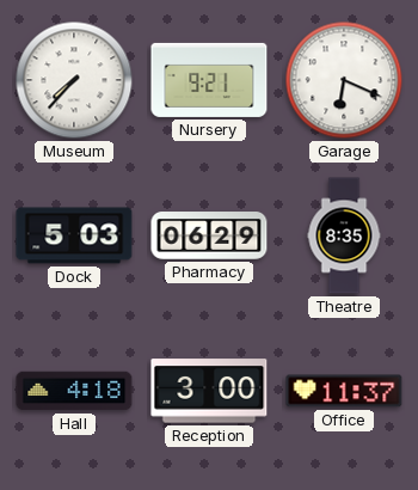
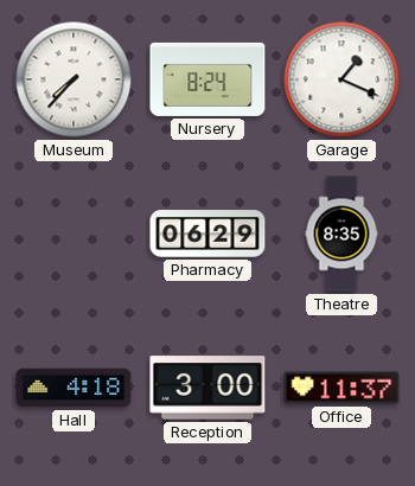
Nursery: 9:21 -> 8:24 (207, 79)
Garage: 6:19 -> 1:19 (341, 79)
Dock: 5:03 -> none (74, 235)
